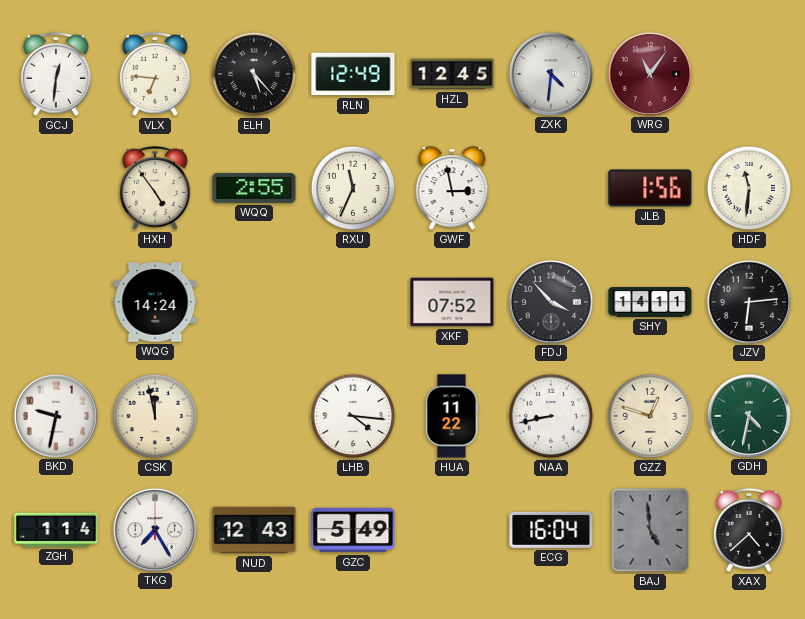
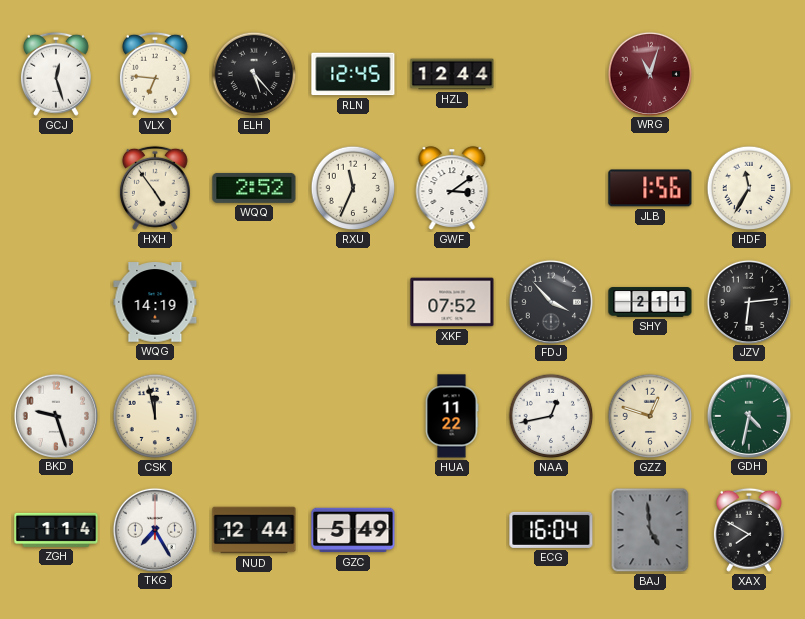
GCJ: 12:31 -> 12:27 (56, 74)
RLN: 12:49 -> 12:45 (353, 74)
HZL: 12:45 -> 12:44 (452, 74)
ZXK: 4:31 -> none (550, 73)
WRG: 11:06 -> 11:03 (649, 73)
WQQ: 2:55 -> 2:52 (254, 188)
GWF: 2:58 -> 3:09 (452, 189)
HDF: 11:31 -> 11:35 (749, 188)
WQG: 14:24 -> 14:19 (155, 302)
SHY: 14:11 -> 2:11 (650, 302)
BKD: 9:32 -> 9:27 (55, 415)
LHB: 4:16 -> none (353, 416)
NAA: 8:43 -> 12:43 (551, 416)
NUD: 12:43 -> 12:44 (254, 530)
XAX: 4:38 -> 7:50 (749, 530)
